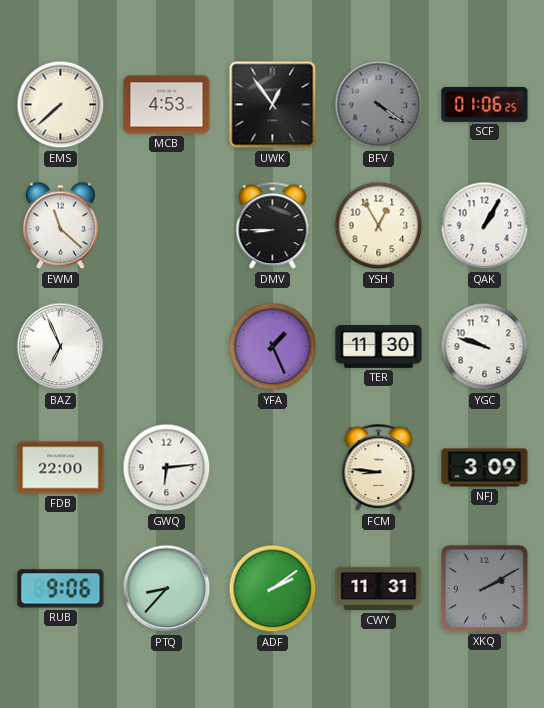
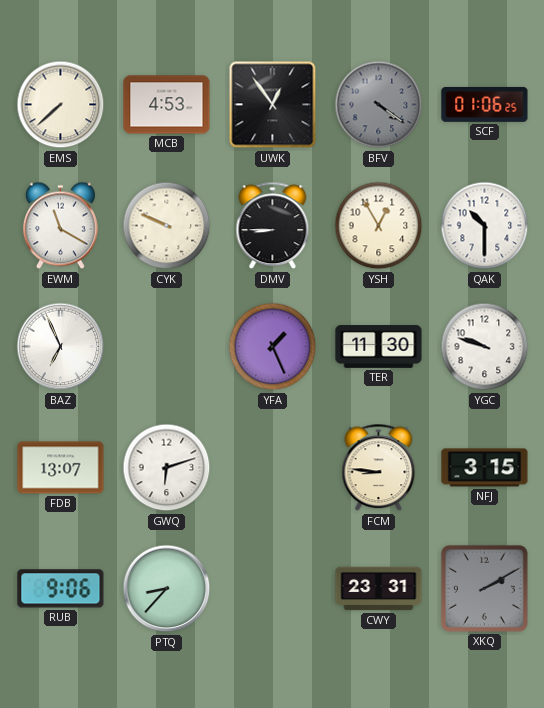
EWM: 11:22 -> 11:20 (60, 226)
CYK: none -> 9:49 (167, 226)
QAK: 1:05 -> 10:30 (485, 226)
FDB: 22:00 -> 13:07 (61, 468)
GWQ: 6:14 -> 6:12 (167, 468)
NFJ: 3:09 -> 3:15 (485, 468)
ADF: 2:09 -> none (273, 589)
CWY: 11:31 -> 23:31 (379, 589)
